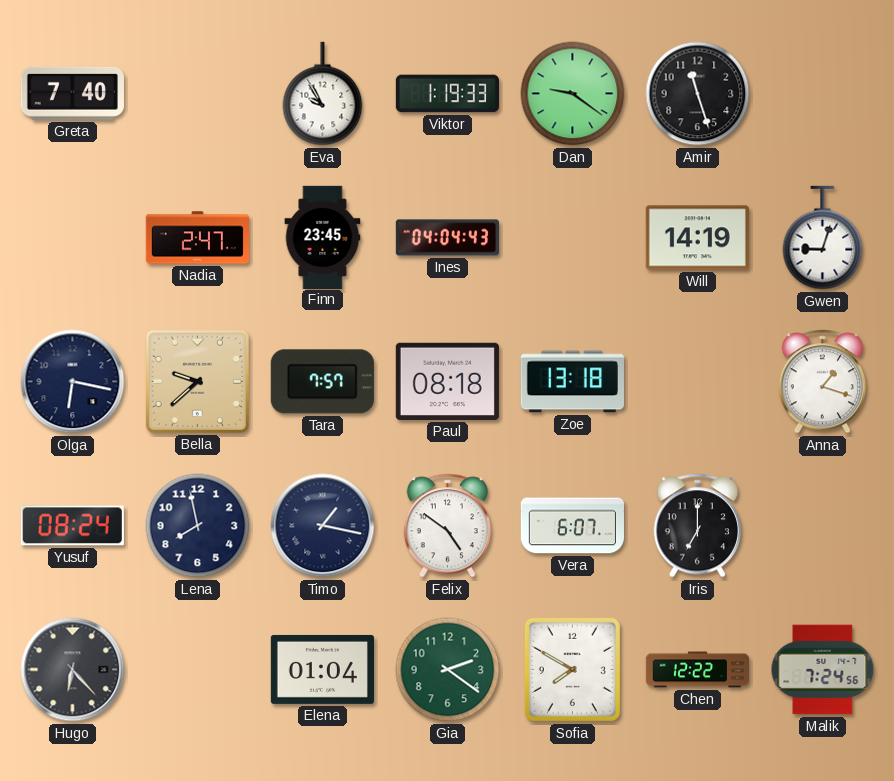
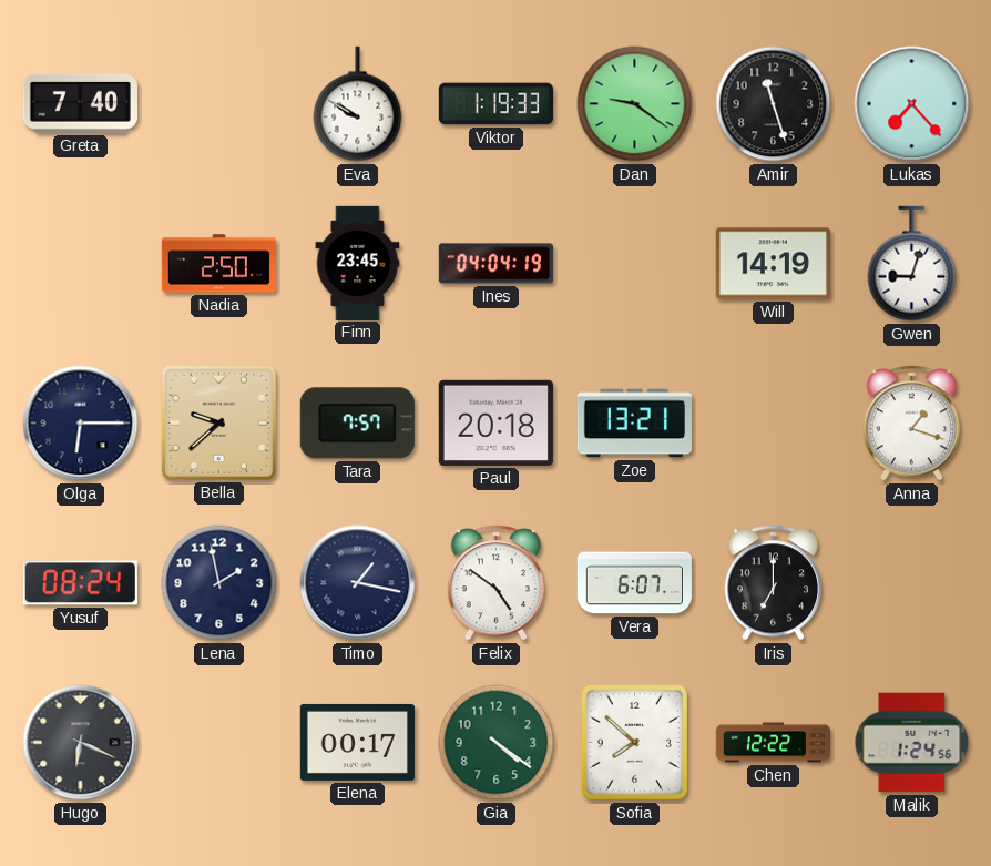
Eva: 9:55 -> 9:50 (358, 104)
Lukas: none -> 7:23 (912, 104)
Nadia: 2:47 -> 2:50 (218, 264)
Ines: 04:04:43 -> 04:04:19 (496, 264)
Olga: 6:17 -> 6:15 (81, 424)
Paul: 08:18 -> 20:18 (496, 422)
Zoe: 13:18 -> 13:21 (634, 424)
Lena: 7:58 -> 1:58 (219, 583)
Hugo: 6:23 -> 6:19 (81, 743)
Elena: 01:04 -> 00:17 (357, 742)
Gia: 2:21 -> 4:21 (497, 743)
Sofia: 7:50 -> 7:52 (634, 742)
Malik: 7:24 -> 1:24 (912, 743)
